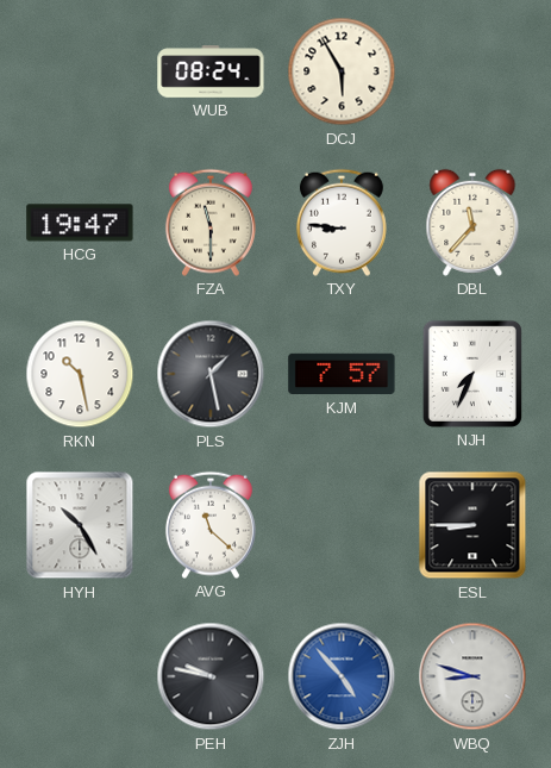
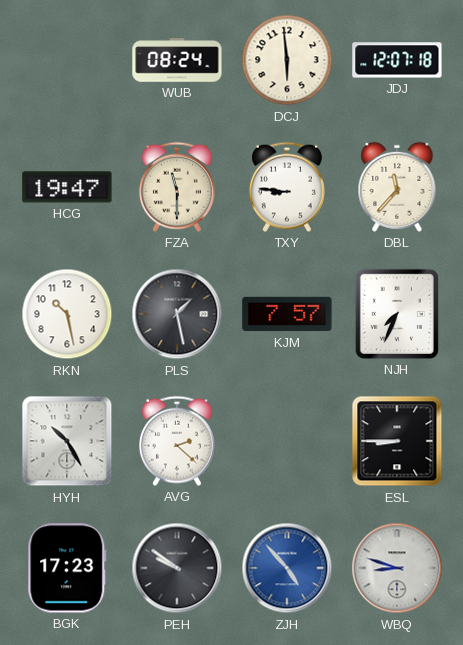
DCJ: 5:55 -> 5:59 (287, 60)
JDJ: none -> 12:07 (397, 60)
AVG: 11:22 -> 2:22 (177, 441)
BGK: none -> 17:23 (67, 568)
PEH: 9:47 -> 9:51 (177, 568)
